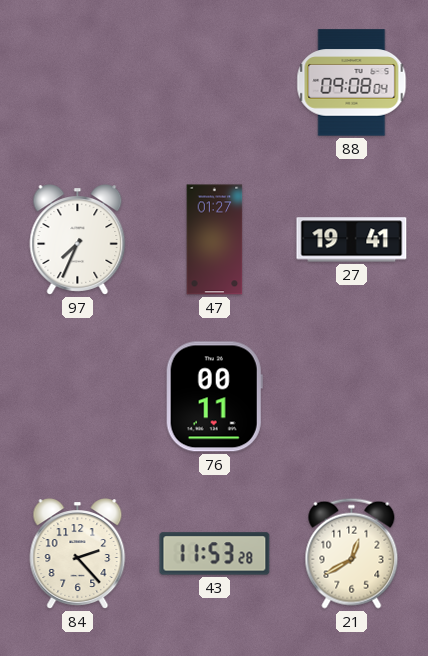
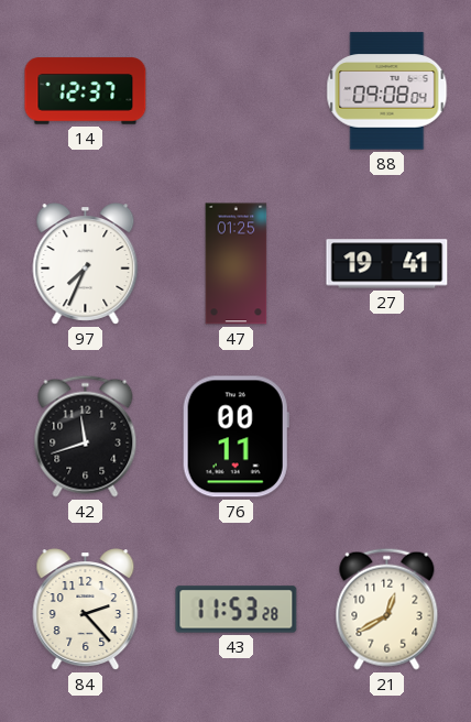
14: none -> 12:37 (86, 91)
47: 01:27 -> 01:25 (237, 264)
42: none -> 11:42 (86, 436)
